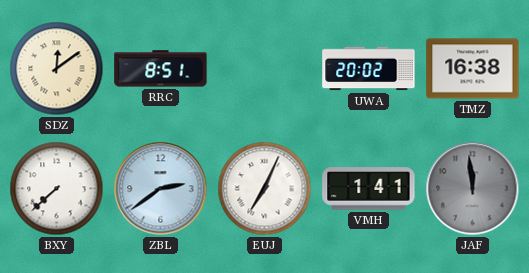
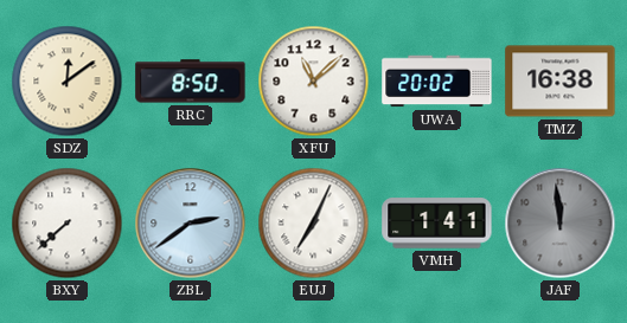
RRC: 8:51 -> 8:50 (191, 82)
XFU: none -> 11:08 (314, 82)
